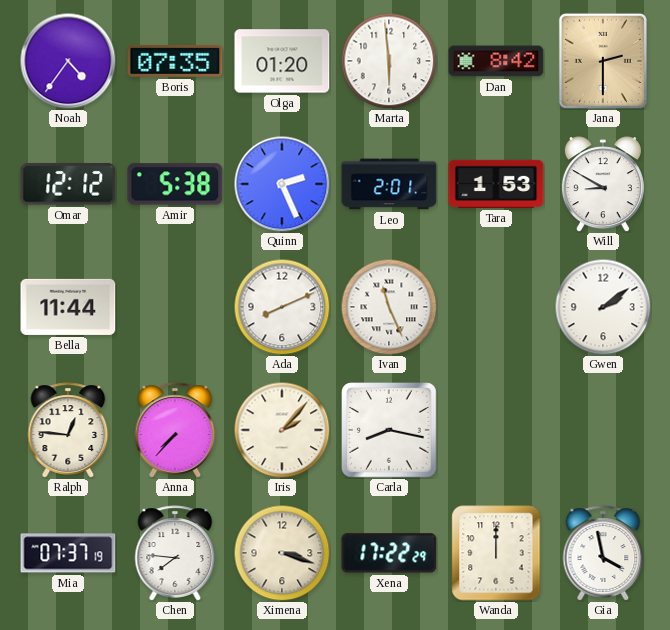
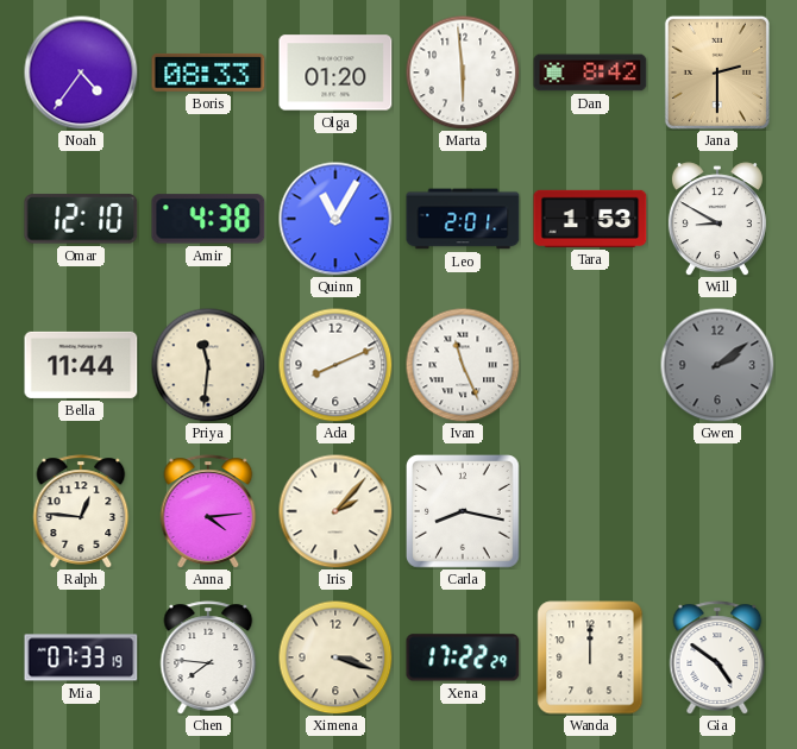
Boris: 07:35 -> 08:33 (208, 73)
Omar: 12:12 -> 12:10 (81, 219)
Amir: 5:38 -> 4:38 (208, 219)
Quinn: 2:26 -> 11:05 (335, 219)
Priya: none -> 11:31 (208, 365)
Gwen dial: white -> grey (717, 365)
Anna: 7:37 -> 4:14 (208, 511)
Mia: 07:37 -> 07:33 (81, 657)
Gia: 3:58 -> 4:51 (717, 657)
